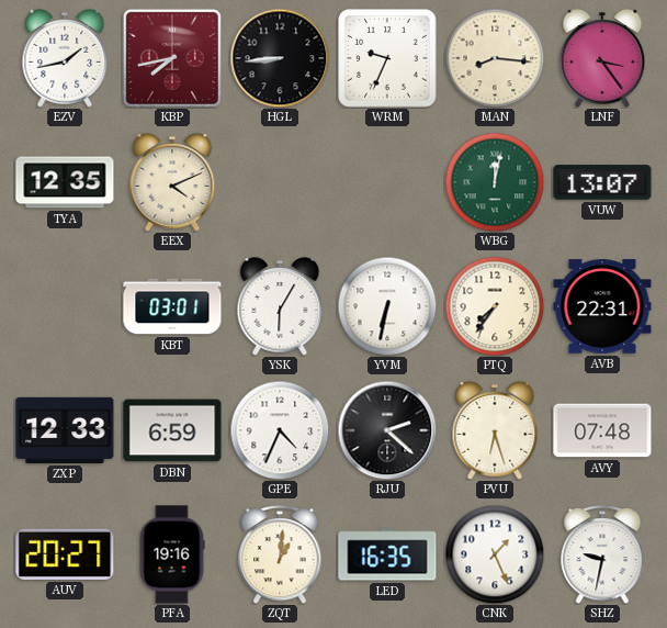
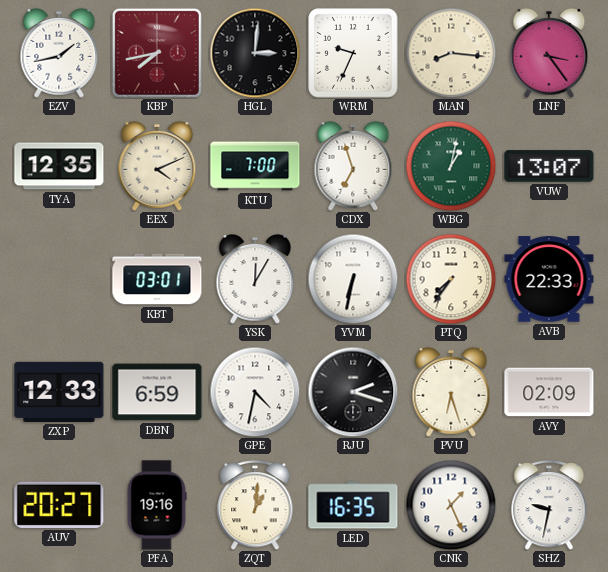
HGL: 8:44 -> 3:01 (255, 53)
KTU: none -> 7:00 (255, 166)
CDX: none -> 6:57 (353, 166)
WBG: 12:02 -> 1:02 (451, 166)
YSK: 6:05 -> 12:05 (255, 279)
AVB: 22:31 -> 22:33 (549, 279)
GPE: 4:34 -> 4:32 (255, 392)
RJU: 2:22 -> 2:18 (353, 392)
AVY: 07:48 -> 02:09 (549, 392)
